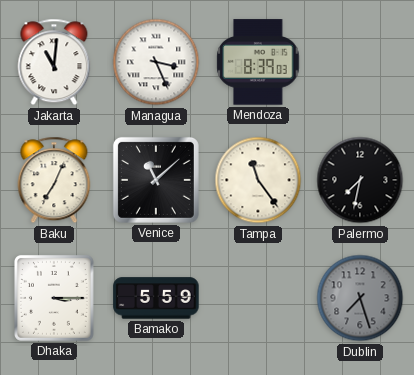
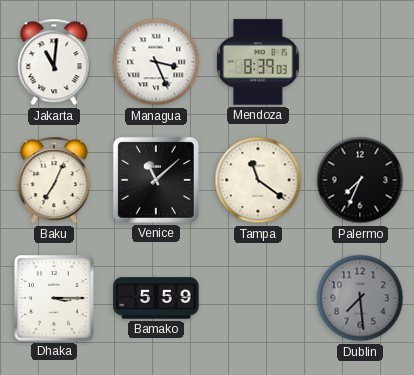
Tampa: 11:24 -> 11:21 (258, 180)
Palermo: 7:32 -> 7:34 (360, 180)
Dublin: 7:27 -> 7:29 (360, 298)
